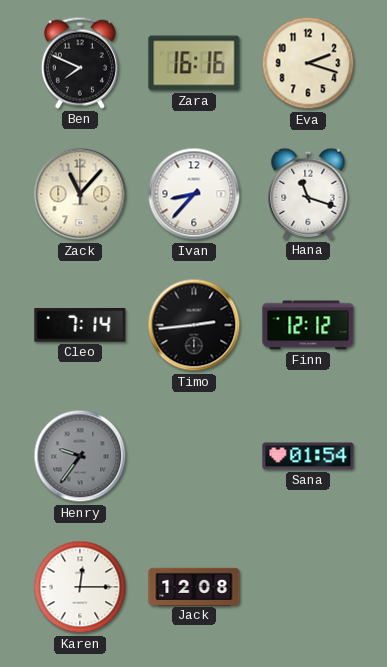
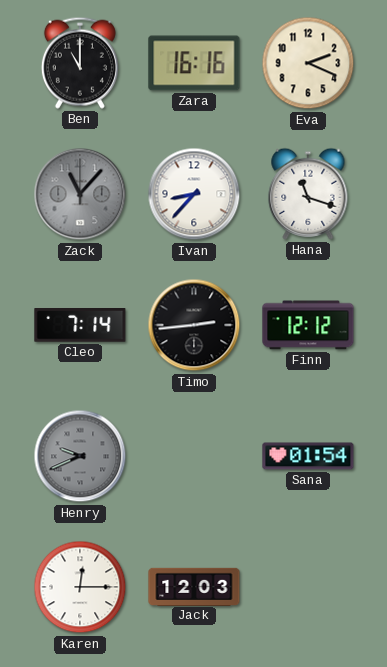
Ben: 7:49 -> 11:00 (80, 63)
Eva: 2:18 -> 2:19 (308, 63)
Zack dial: cream -> grey (80, 194)
Henry: 9:36 -> 9:41 (80, 456)
Jack: 12:08 -> 12:03 (194, 586)
